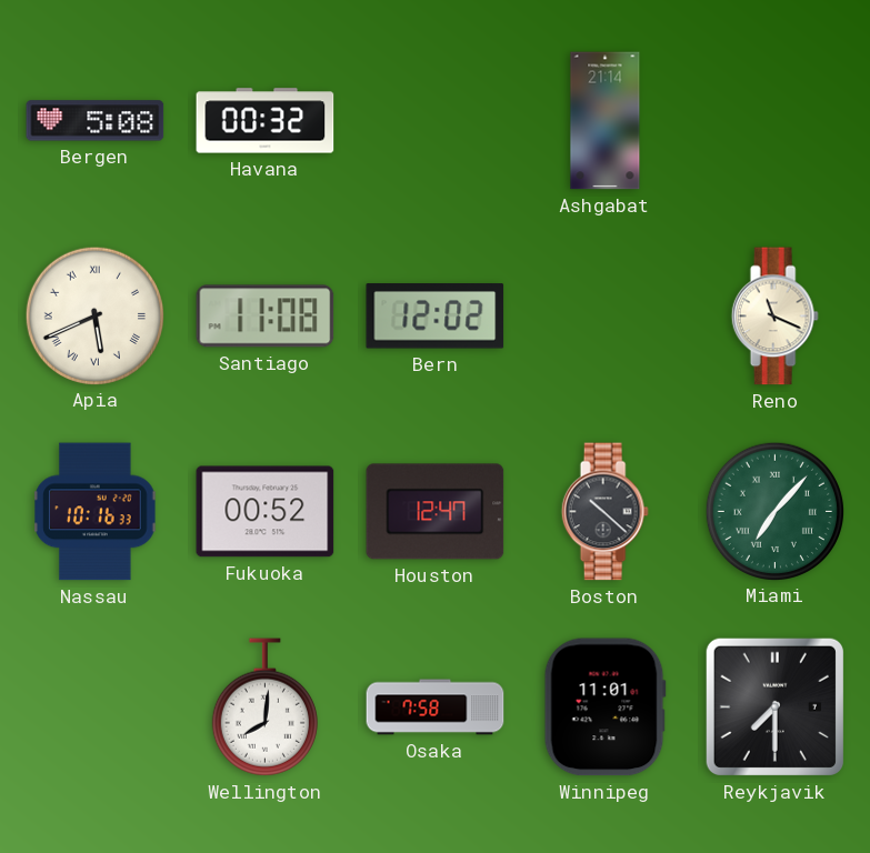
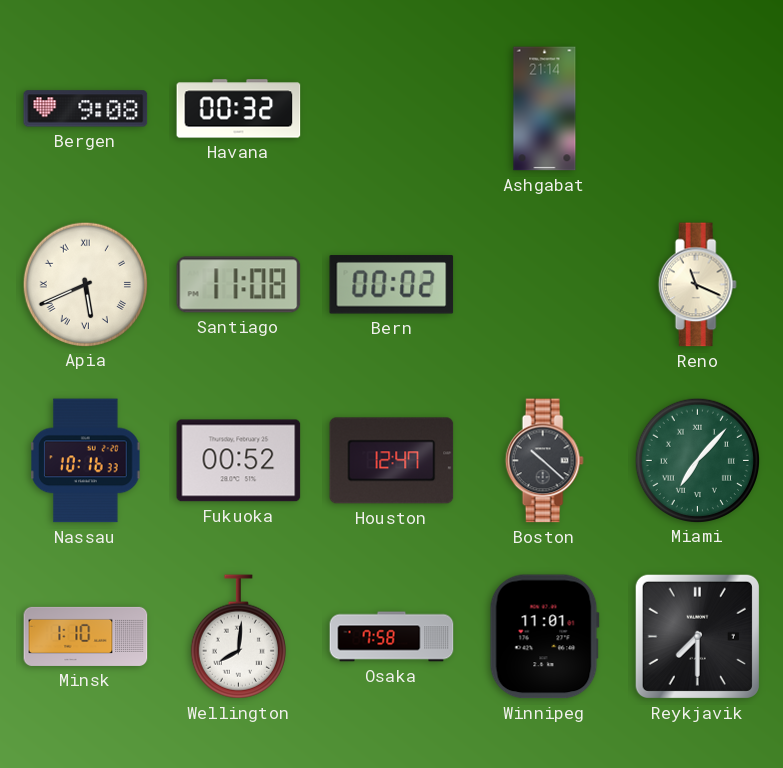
Bergen: 5:08 -> 9:08 (86, 109)
Bern: 12:02 -> 00:02 (392, 285)
Minsk: none -> 1:10 (86, 636)
